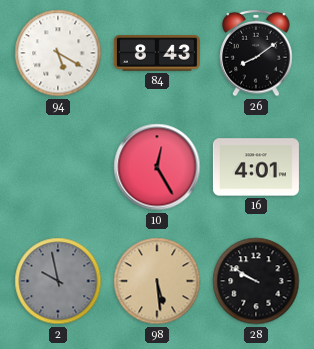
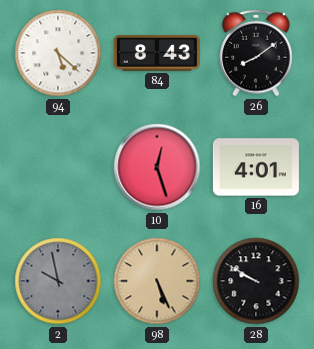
94: 5:20 -> 5:22 (58, 53)
10: 12:25 -> 12:27 (157, 167)
98: 5:29 -> 5:26 (157, 281)
